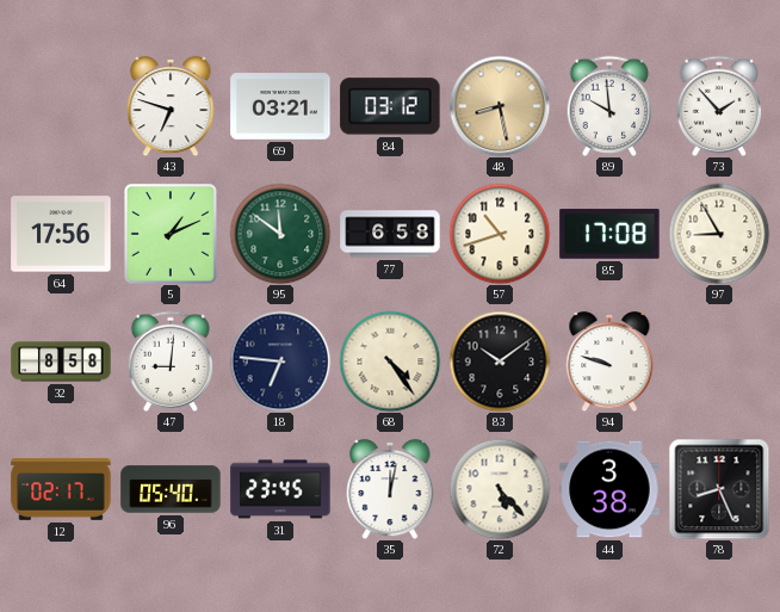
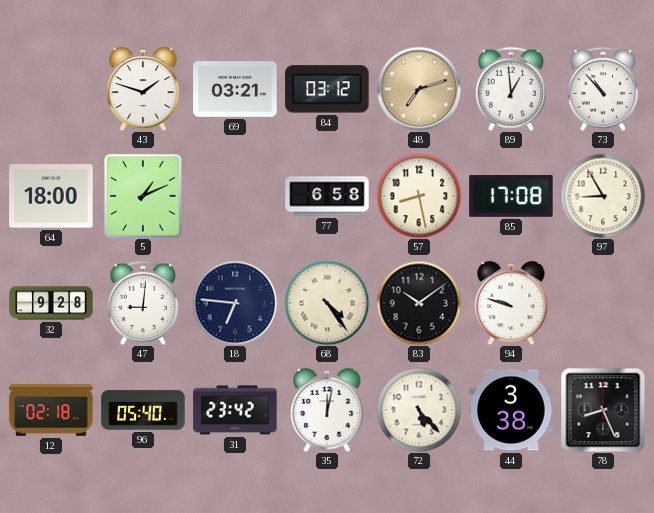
43: 6:48 -> 1:48 (143, 89)
48: 8:28 -> 7:12 (419, 89)
89: 9:59 -> 12:59 (511, 89)
73: 1:53 -> 10:53 (603, 89)
64: 17:56 -> 18:00 (51, 196)
95: 11:51 -> none (280, 234)
57: 10:42 -> 8:28 (419, 196)
32: 8:58 -> 9:28 (51, 303)
12: 02:17 -> 02:18 (51, 410)
31: 23:45 -> 23:42 (235, 410)
